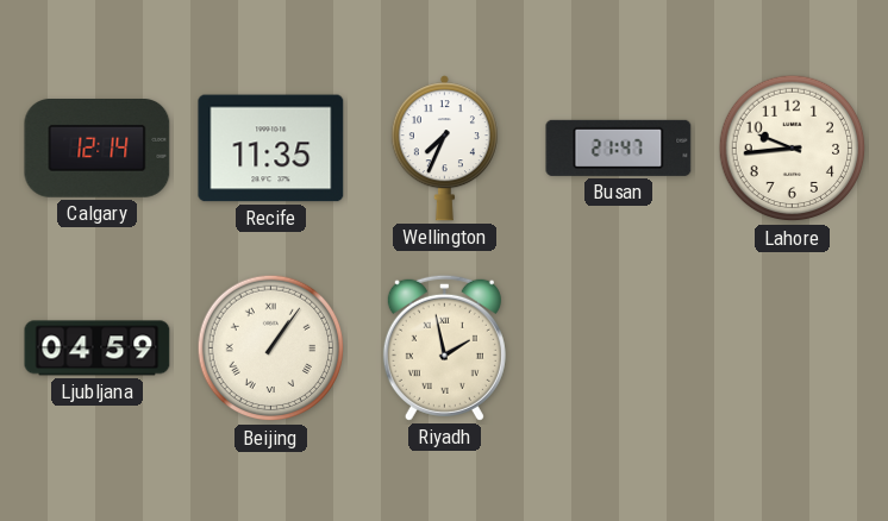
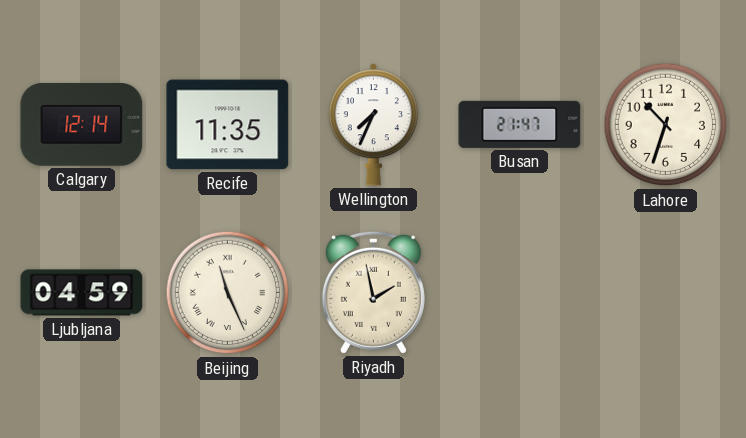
Lahore: 9:44 -> 10:33 (666, 125)
Beijing: 1:06 -> 11:26 (228, 293)
